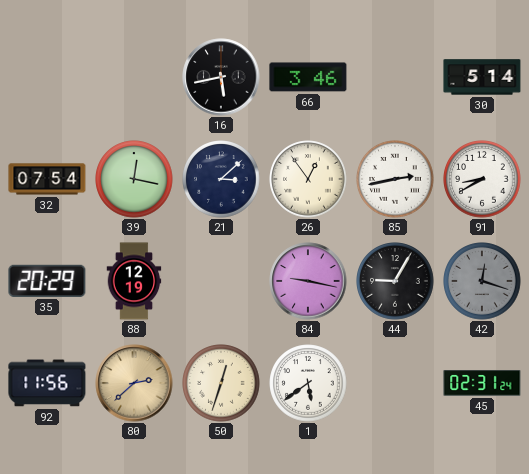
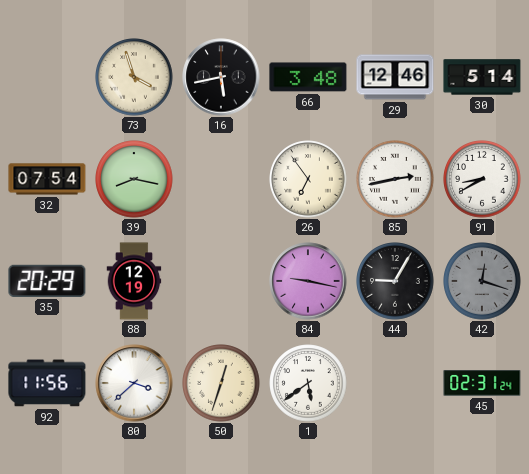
73: none -> 3:57 (134, 77)
66: 3:46 -> 3:48 (308, 77)
29: none -> 12:46 (395, 77)
39: 12:17 -> 8:17 (134, 179)
21: 3:08 -> none (221, 179)
26: 12:54 -> 6:54 (308, 179)
80: 2:38 -> 3:38 (134, 383)
80 dial: champagne -> white (134, 383)
